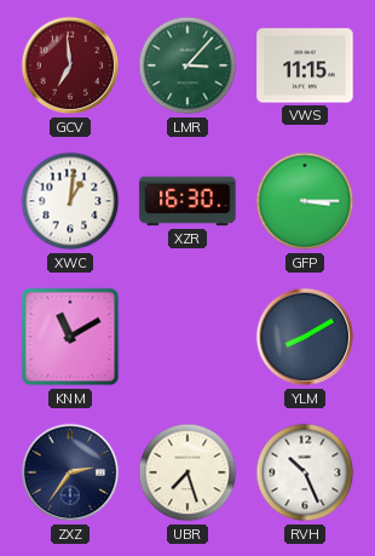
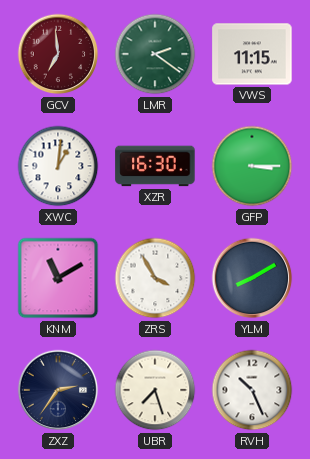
LMR: 3:07 -> 2:21 (155, 54)
ZRS: none -> 3:55 (155, 278)
